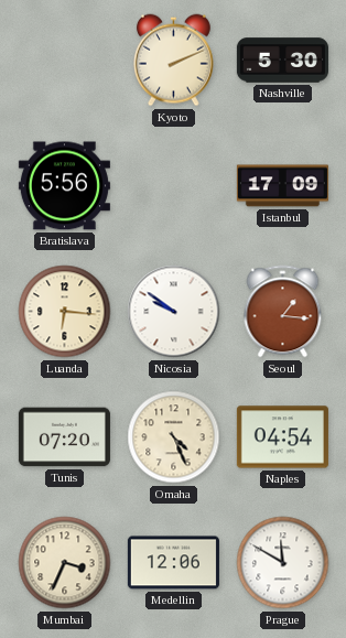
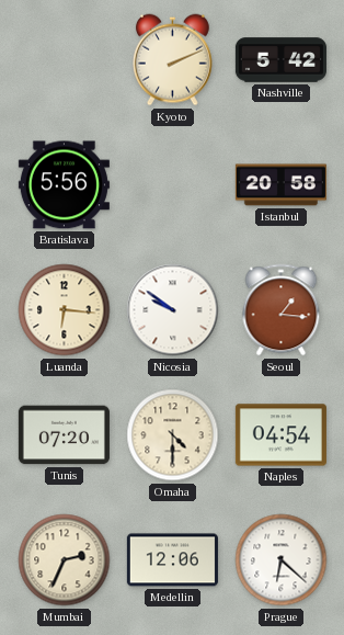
Nashville: 5:30 -> 5:42 (280, 60)
Istanbul: 17:09 -> 20:58 (280, 185)
Omaha: 4:26 -> 4:30 (173, 435)
Mumbai: 3:34 -> 2:34 (65, 560)
Prague: 11:50 -> 6:22 (282, 560)
